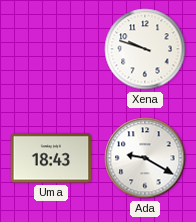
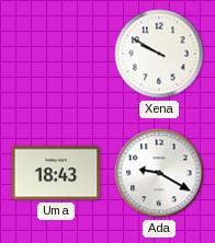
Xena: 9:48 -> 9:50 (159, 54)
